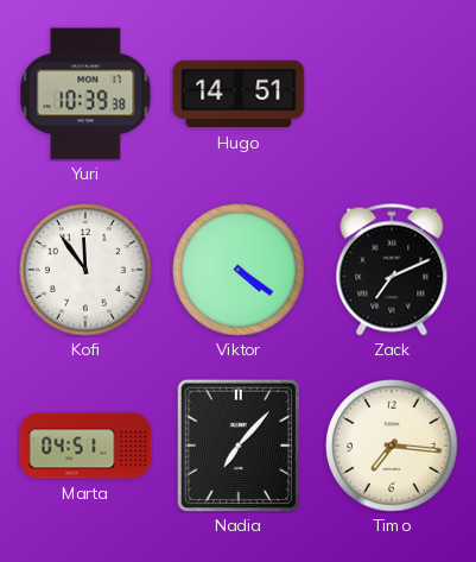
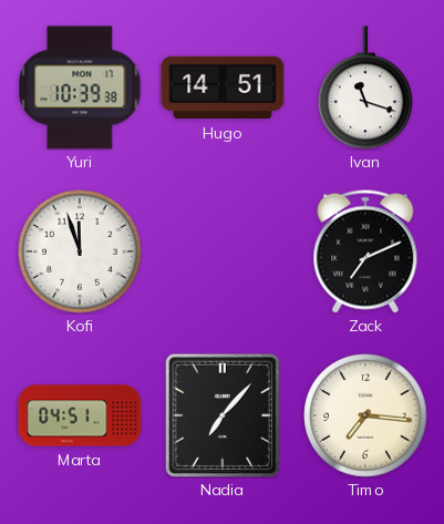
Ivan: none -> 11:18 (365, 88)
Kofi: 11:54 -> 11:57 (80, 251)
Viktor: 4:21 -> none (239, 270)
